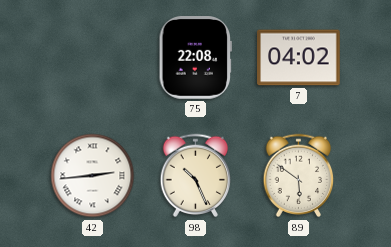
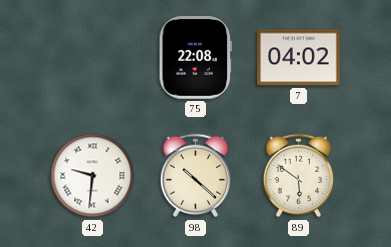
42: 2:44 -> 9:31 (93, 176)
98: 10:26 -> 10:22 (196, 176)
